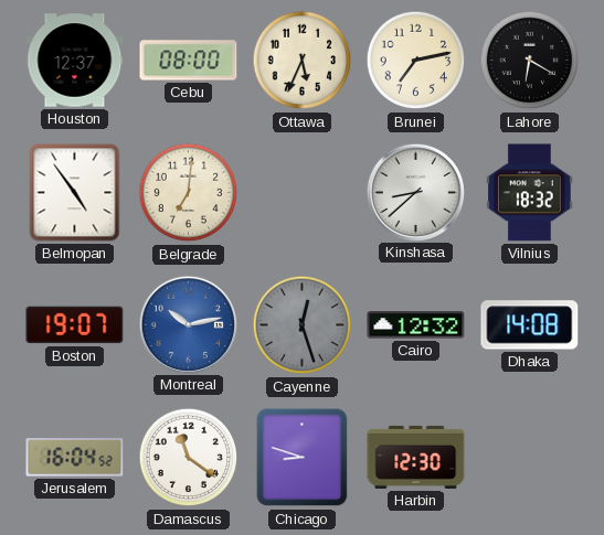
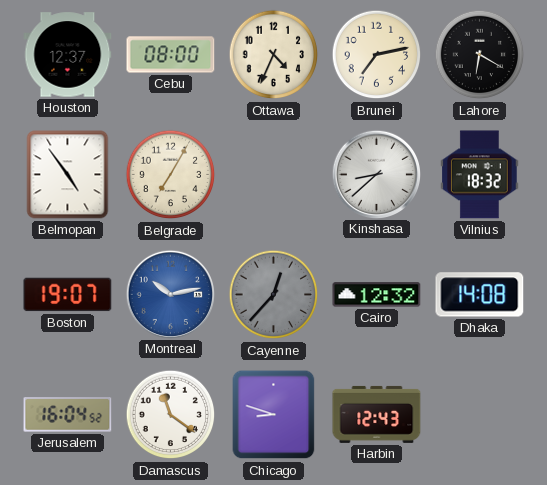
Ottawa: 5:34 -> 4:34 (274, 55)
Belgrade: 7:01 -> 7:05 (171, 175)
Cayenne: 12:27 -> 12:37 (274, 295)
Harbin: 12:30 -> 12:43 (377, 414)
